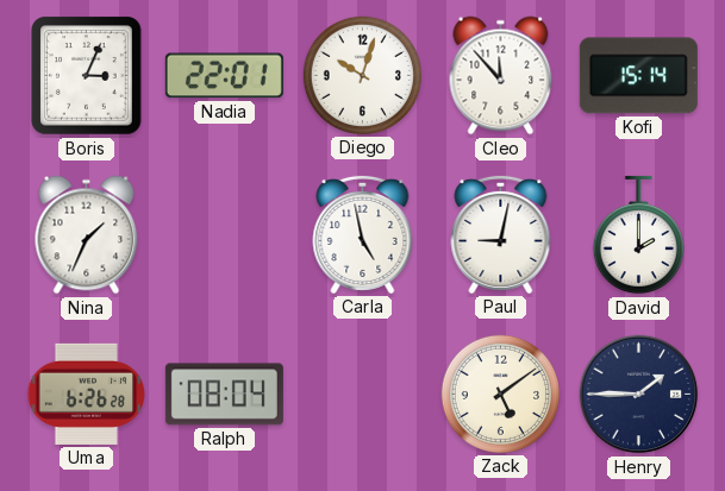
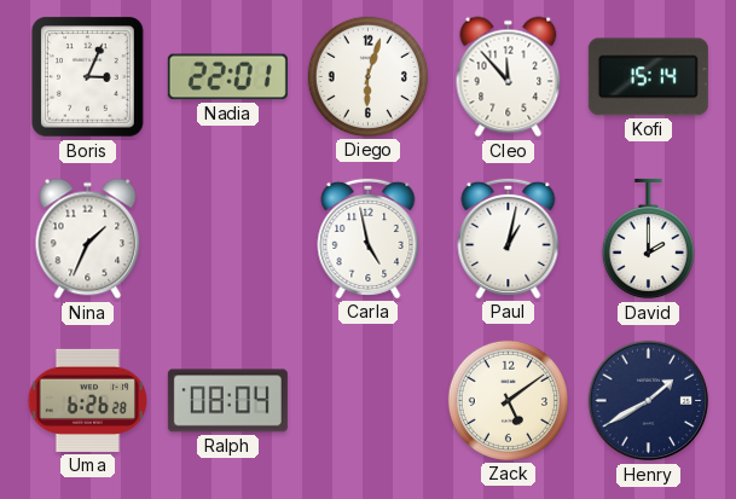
Diego: 10:03 -> 6:03 (367, 76)
Paul: 9:02 -> 1:02 (509, 238)
Henry: 1:45 -> 1:40 (649, 401)
